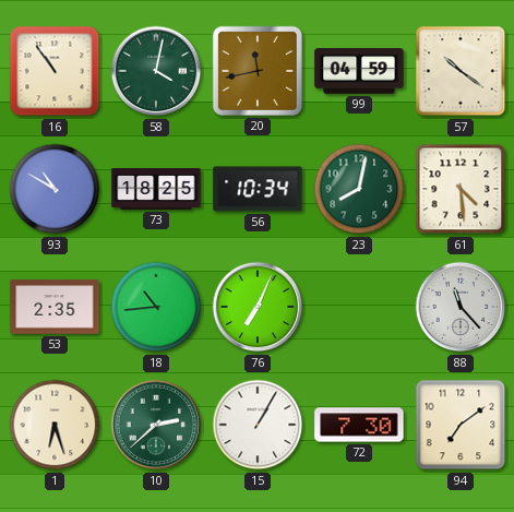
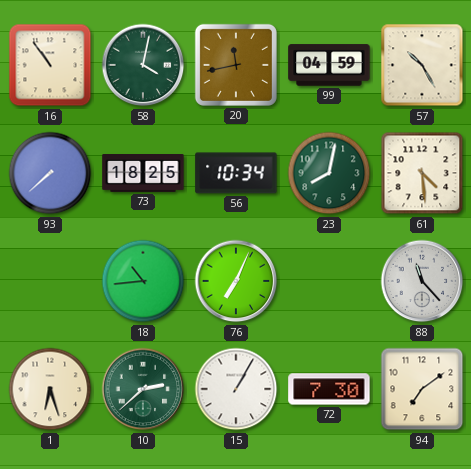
57: 10:21 -> 10:25 (422, 65)
93: 10:50 -> 7:38 (50, 173)
53: 2:35 -> none (55, 307)
